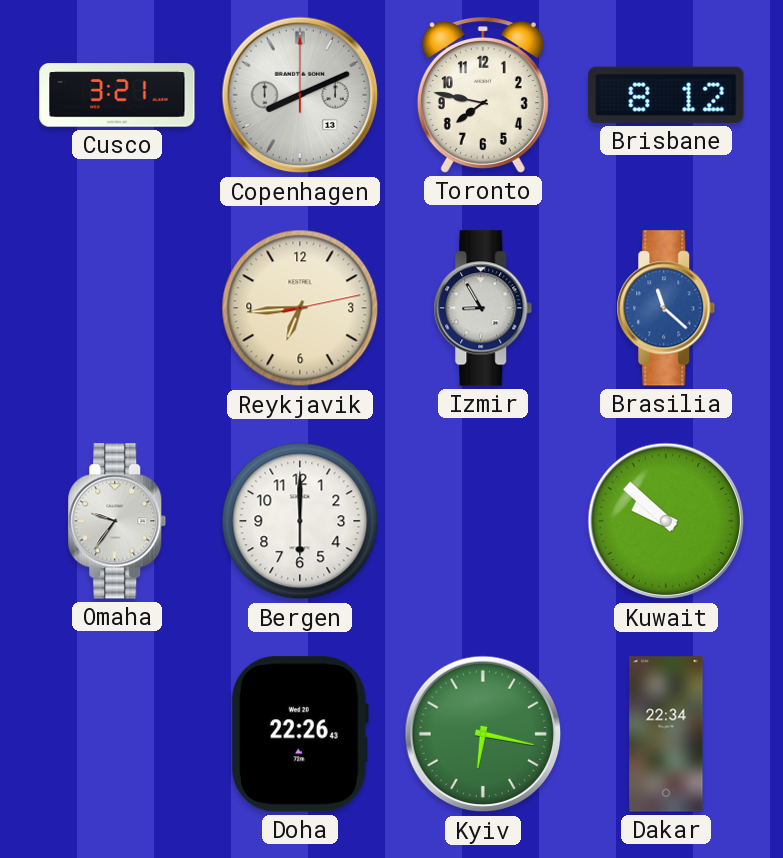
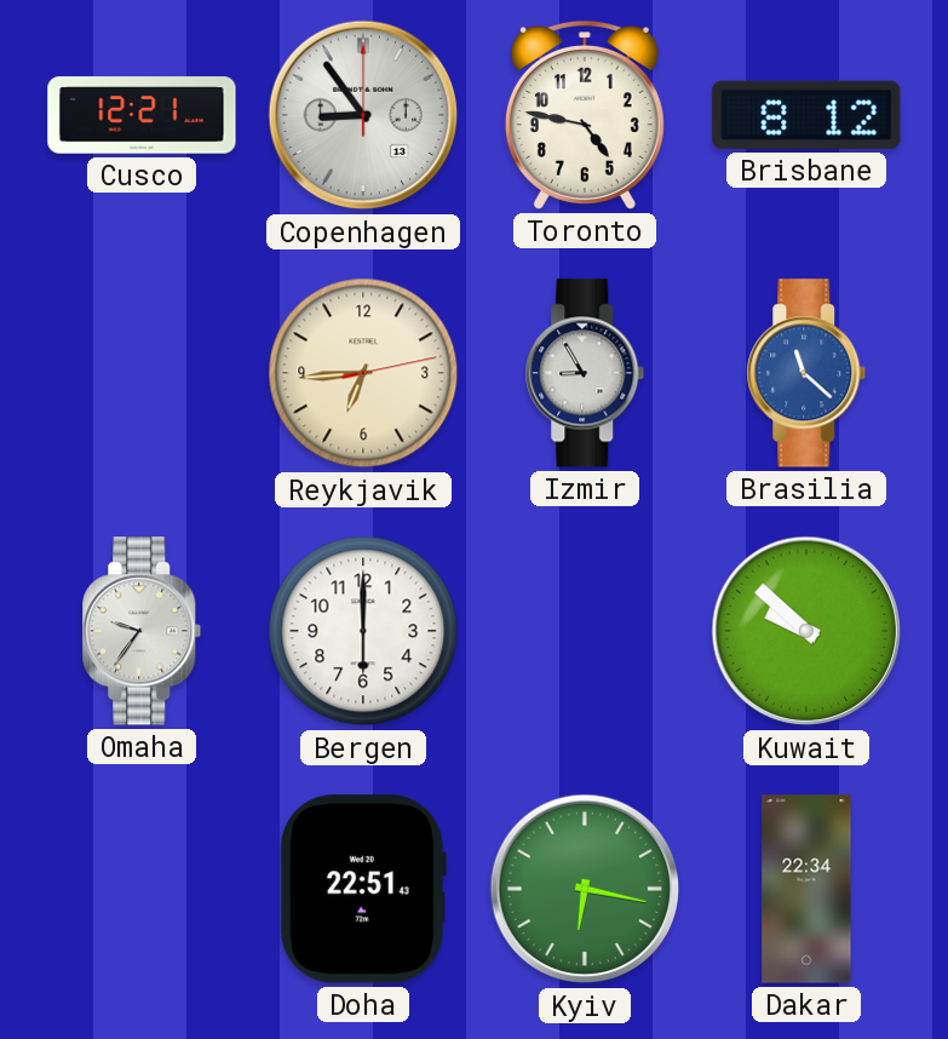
Cusco: 3:21 -> 12:21 (142, 115)
Copenhagen: 8:11 -> 8:54 (363, 115)
Toronto: 7:47 -> 4:47 (585, 115)
Doha: 22:26 -> 22:51 (363, 889)
